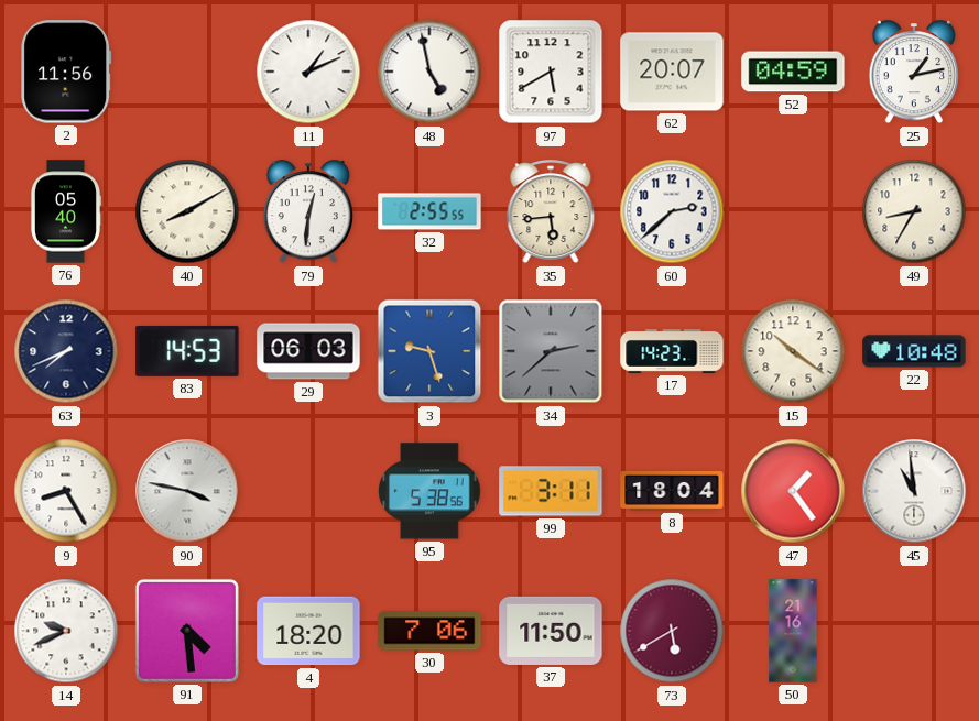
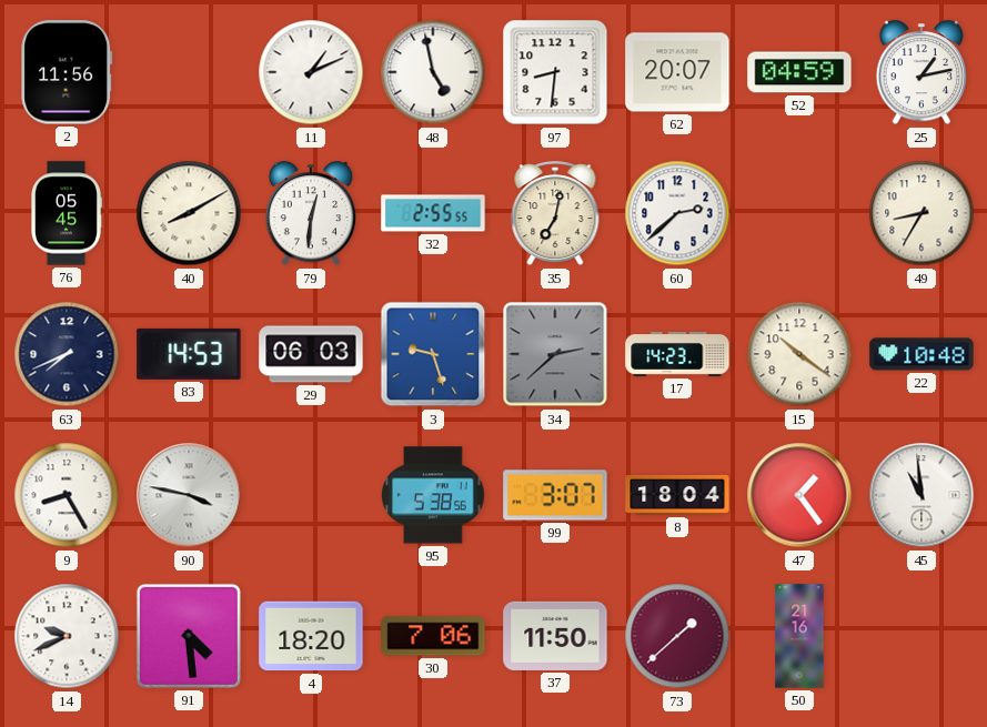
97: 5:40 -> 8:31 (555, 72)
76: 05:40 -> 05:45 (66, 213)
35: 5:44 -> 7:02 (555, 214)
99: 3:11 -> 3:07 (555, 495)
73: 5:40 -> 1:38 (677, 636)
